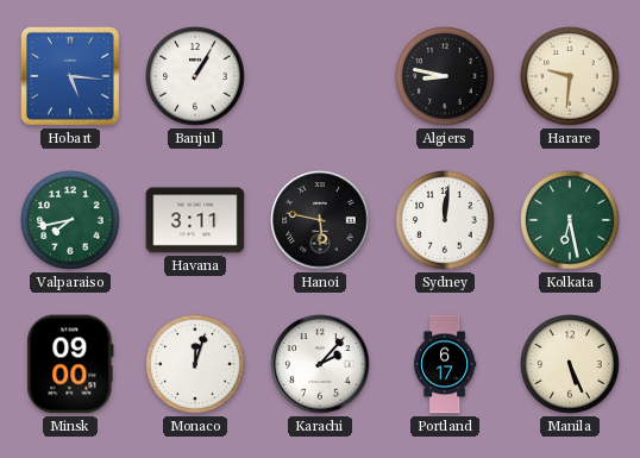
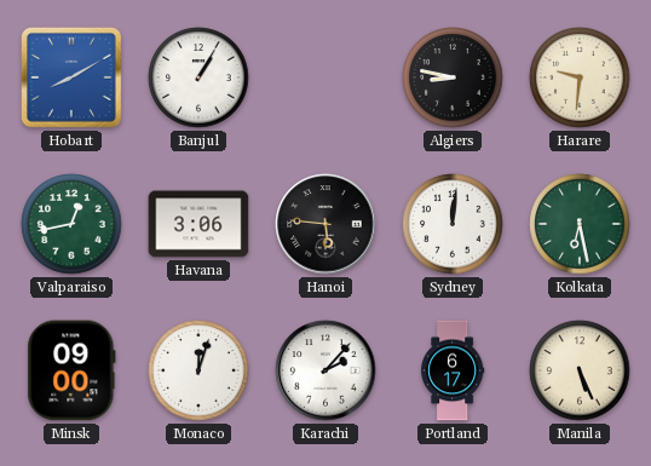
Hobart: 5:16 -> 8:10 (71, 77)
Valparaiso: 7:43 -> 12:43 (71, 224)
Havana: 3:11 -> 3:06 (198, 224)
Hanoi: 5:47 -> 5:46 (325, 224)
